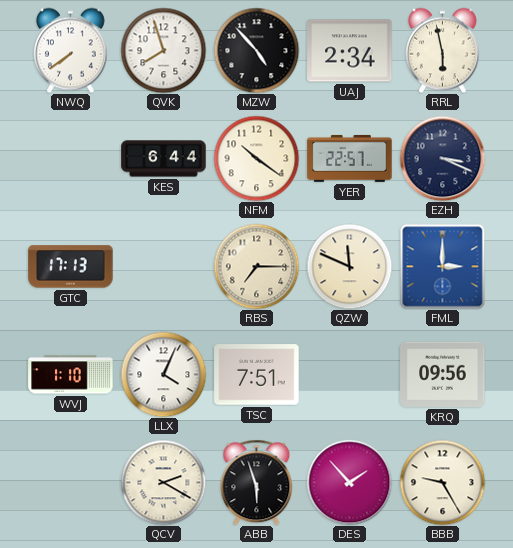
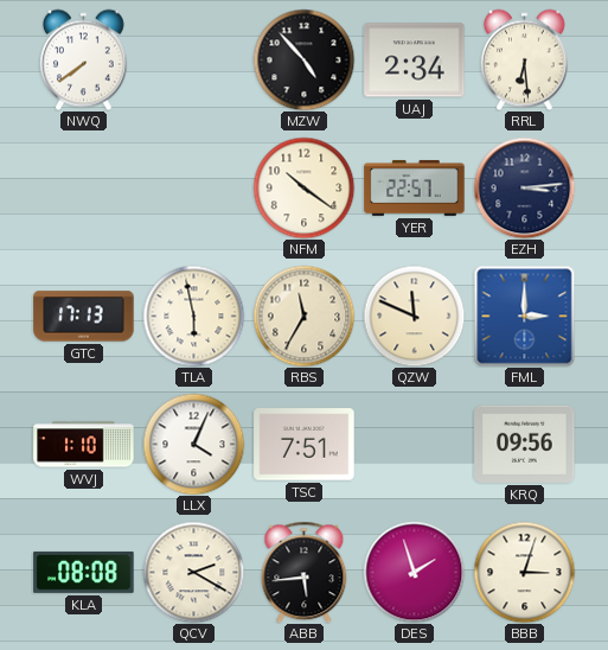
QVK: 7:57 -> none (163, 50)
RRL: 5:58 -> 6:29 (524, 59)
KES: 6:44 -> none (164, 159)
EZH: 3:19 -> 3:14 (524, 187)
TLA: none -> 5:58 (193, 316)
RBS: 7:15 -> 11:35 (303, 316)
KLA: none -> 08:08 (84, 572)
ABB: 5:57 -> 5:44 (305, 572)
DES: 1:53 -> 1:57 (414, 572)
BBB: 9:25 -> 3:03 (524, 572)
